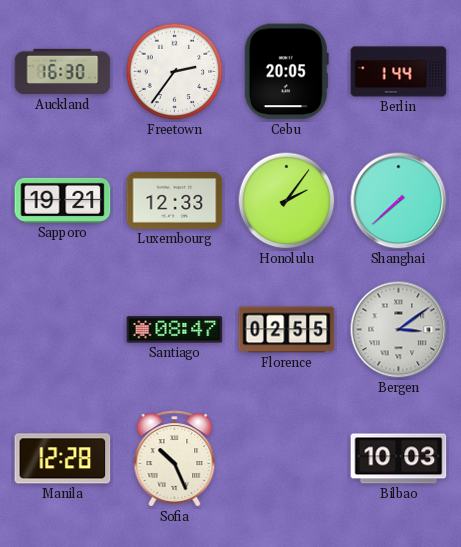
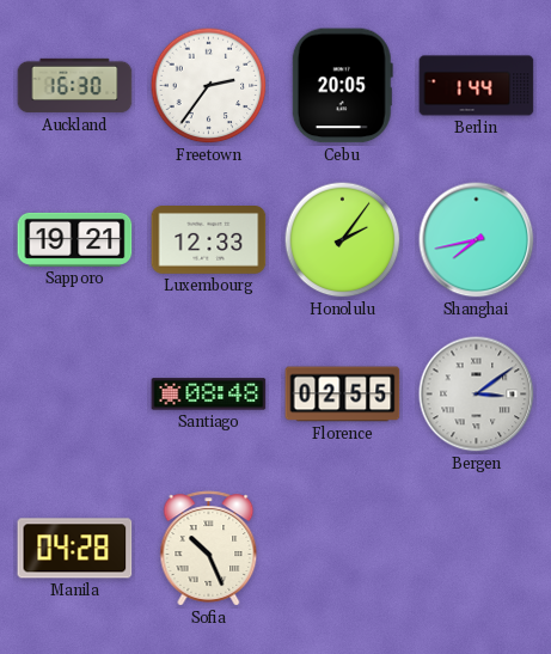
Shanghai: 7:38 -> 7:43 (477, 240)
Santiago: 08:47 -> 08:48 (209, 395)
Manila: 12:28 -> 04:28 (75, 549)
Bilbao: 10:03 -> none (399, 459)
